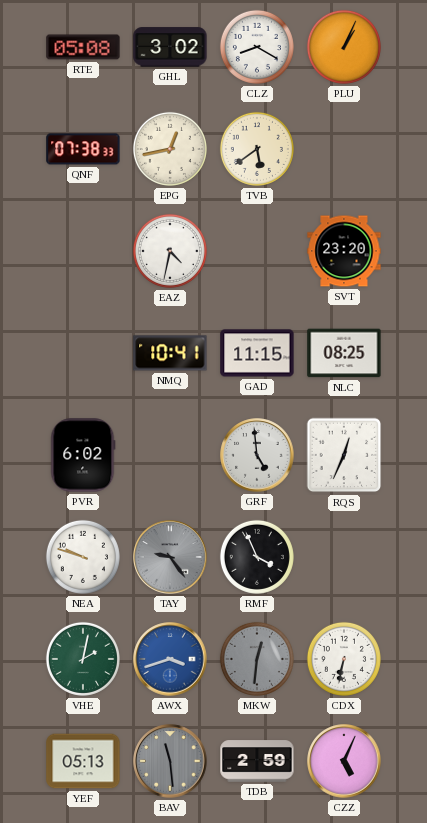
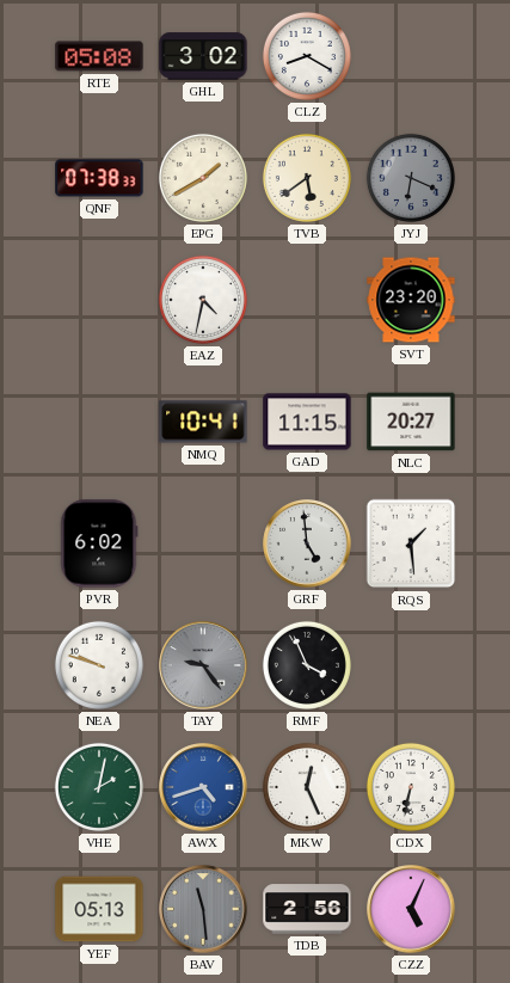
PLU: 1:04 -> none (344, 47)
EPG: 12:43 -> 1:40 (203, 178)
JYJ: none -> 6:19 (411, 178)
NLC: 08:25 -> 20:27 (411, 422)
RQS: 12:34 -> 1:29 (411, 543)
AWX: 3:42 -> 4:42 (203, 787)
MKW: 12:31 -> 12:26 (307, 787)
MKW dial: grey -> white (307, 787)
TDB: 2:59 -> 2:56 (307, 909)
